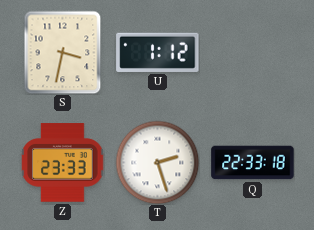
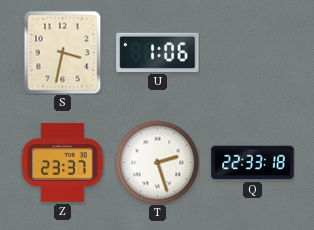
U: 1:12 -> 1:06 (158, 52)
Z: 23:33 -> 23:37 (63, 163)
